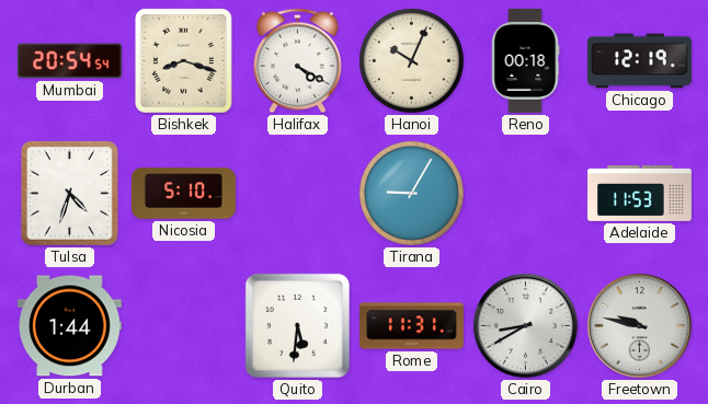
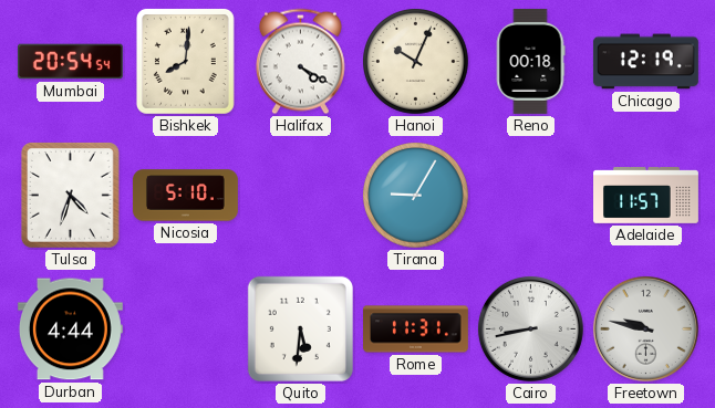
Bishkek: 8:18 -> 8:01 (185, 62)
Adelaide: 11:53 -> 11:57 (646, 196)
Durban: 1:44 -> 4:44 (70, 329)
Cairo: 8:40 -> 8:43 (530, 328)
